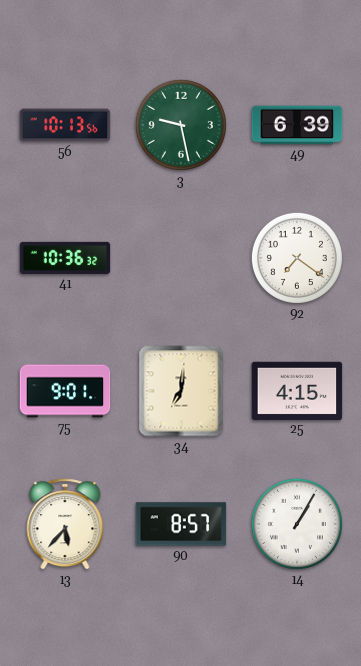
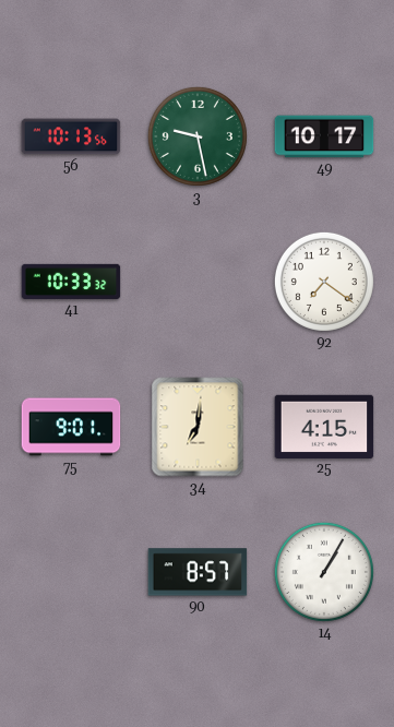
49: 6:39 -> 10:17 (324, 136)
41: 10:36 -> 10:33 (71, 282)
13: 5:37 -> none (65, 524)
